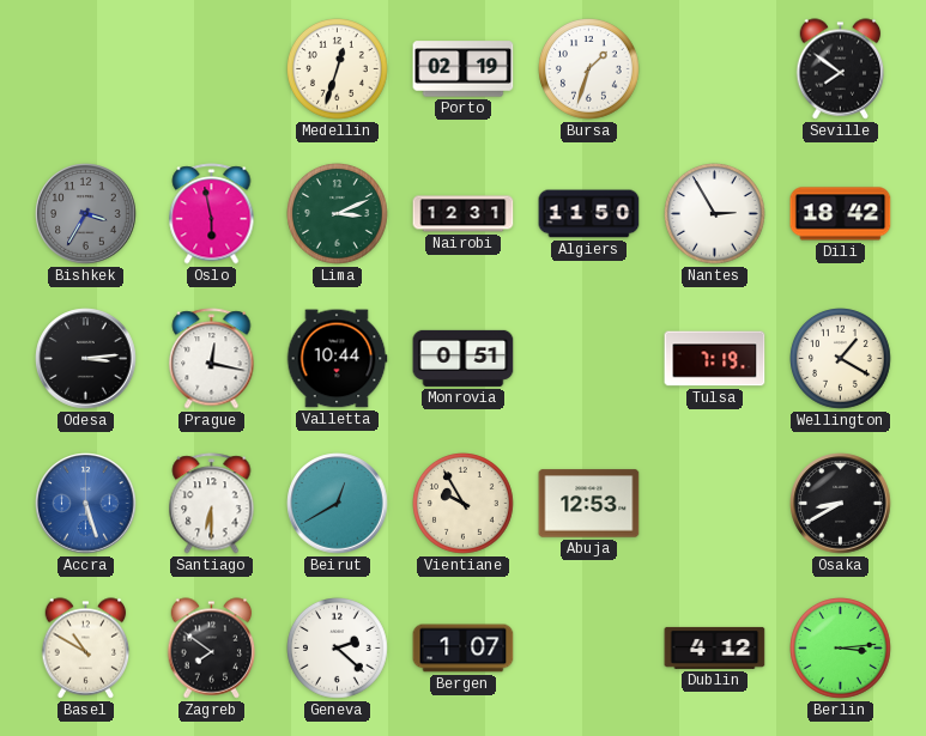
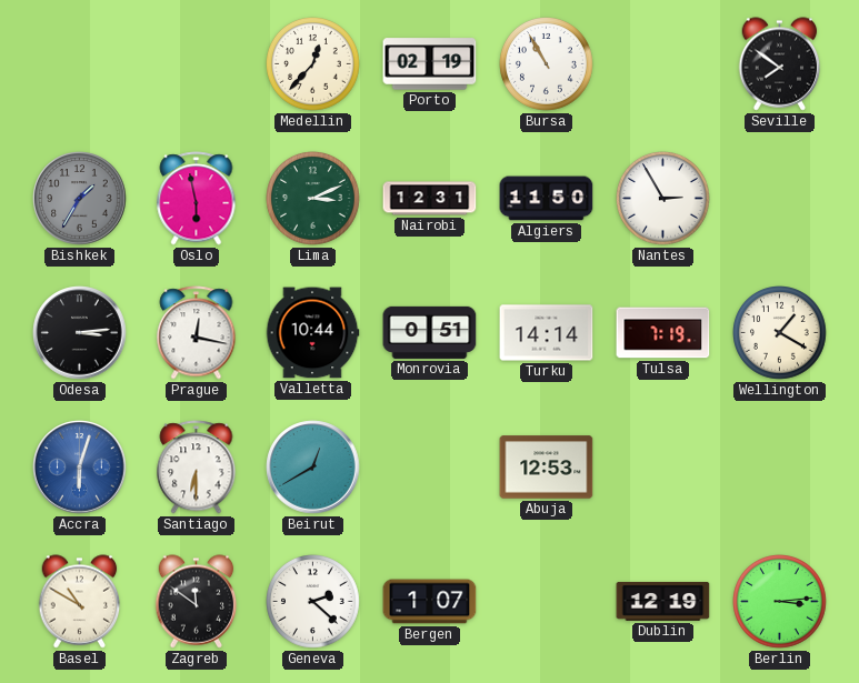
Medellin: 12:33 -> 12:37 (313, 64)
Bursa: 1:33 -> 10:55 (547, 64)
Bishkek: 3:35 -> 1:35 (80, 199)
Dili: 18:42 -> none (841, 214)
Turku: none -> 14:14 (547, 333)
Accra: 5:27 -> 6:03 (80, 468)
Vientiane: 9:55 -> none (464, 504)
Osaka: 8:40 -> none (841, 504)
Zagreb: 7:51 -> 11:51 (197, 602)
Dublin: 4:12 -> 12:19 (663, 601)
